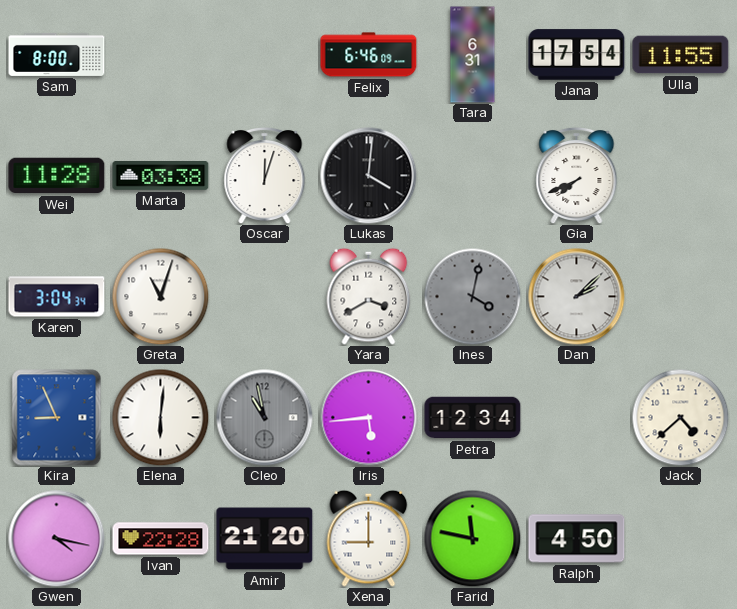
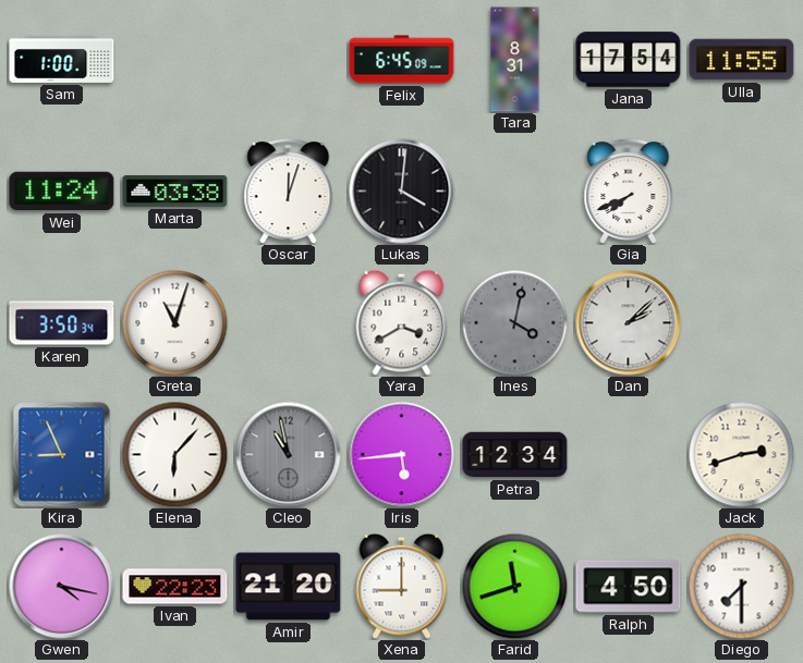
Sam: 8:00 -> 1:00 (62, 59)
Felix: 6:46 -> 6:45 (402, 60)
Tara: 6:31 -> 8:31 (515, 60)
Wei: 11:28 -> 11:24 (62, 192)
Karen: 3:04 -> 3:50 (62, 323)
Elena: 6:01 -> 6:07 (174, 454)
Jack: 4:38 -> 2:42 (741, 454)
Ivan: 22:28 -> 22:23 (175, 587)
Farid: 11:47 -> 11:42 (514, 586)
Diego: none -> 7:30 (741, 586)
